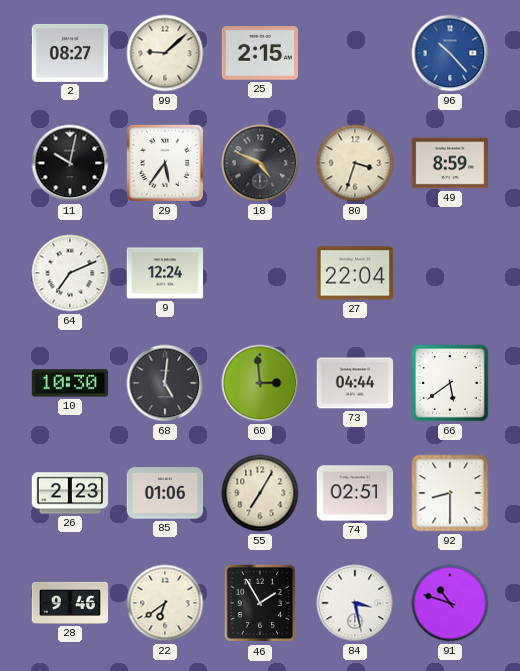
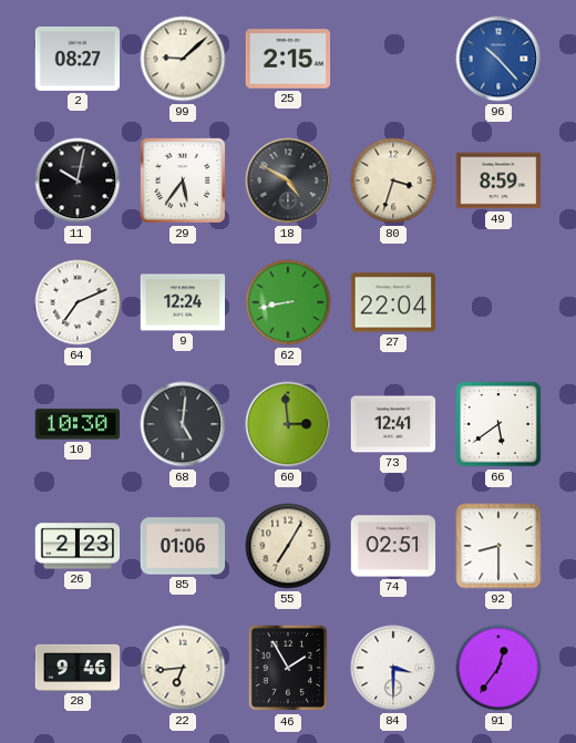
18: 4:49 -> 4:50 (288, 180)
62: none -> 8:43 (288, 302)
73: 04:44 -> 12:41 (393, 424)
22: 6:39 -> 6:44 (183, 668)
84: 3:28 -> 3:30 (393, 668)
91: 10:48 -> 12:36 (498, 668)
